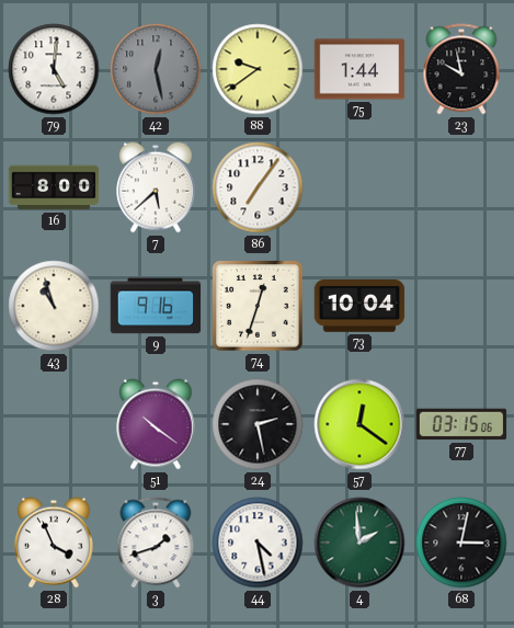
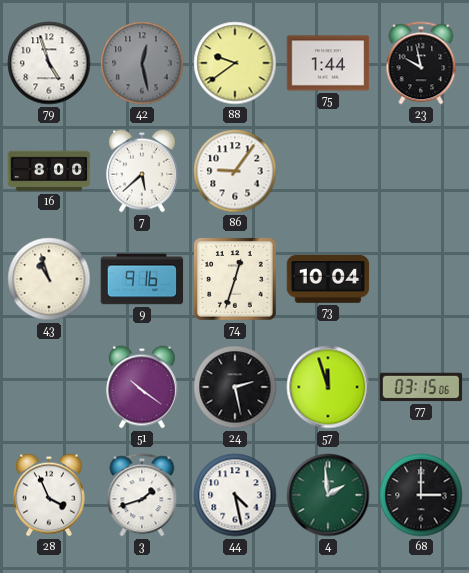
79: 5:01 -> 4:57 (49, 63)
86: 7:06 -> 9:06 (235, 171)
57: 12:21 -> 11:57 (328, 387)
68: 3:02 -> 3:00 (421, 495)
